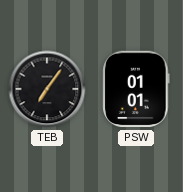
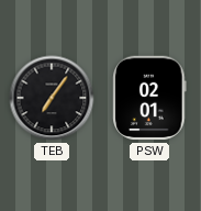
PSW: 01:01 -> 02:01 (149, 98)
